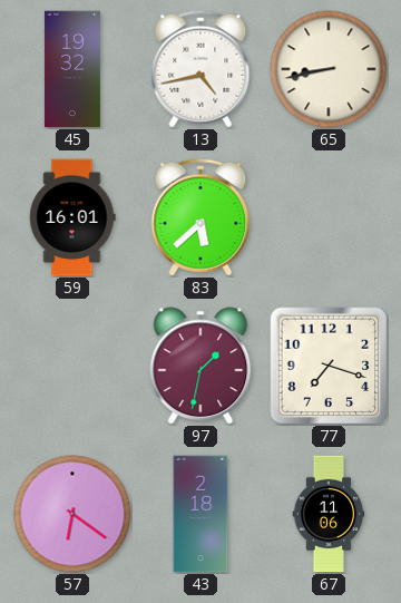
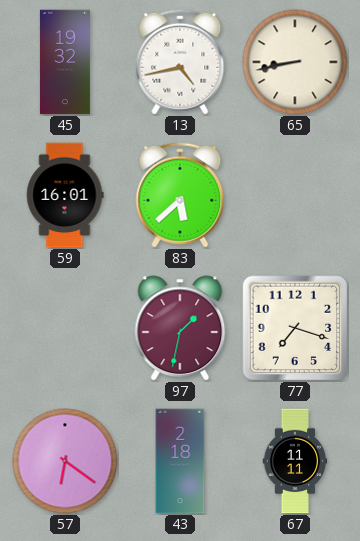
67: 11:06 -> 11:11 (295, 461)
